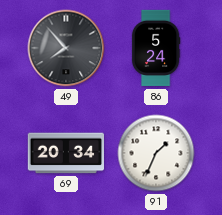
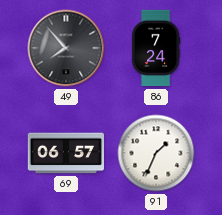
86: 5:24 -> 7:24 (156, 48)
69: 20:34 -> 06:57 (65, 153)
